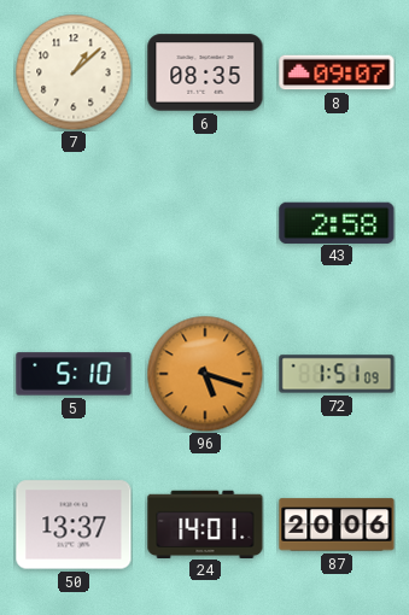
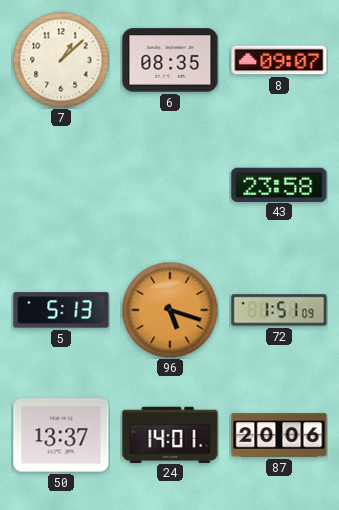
43: 2:58 -> 23:58 (279, 184)
5: 5:10 -> 5:13 (61, 310)
